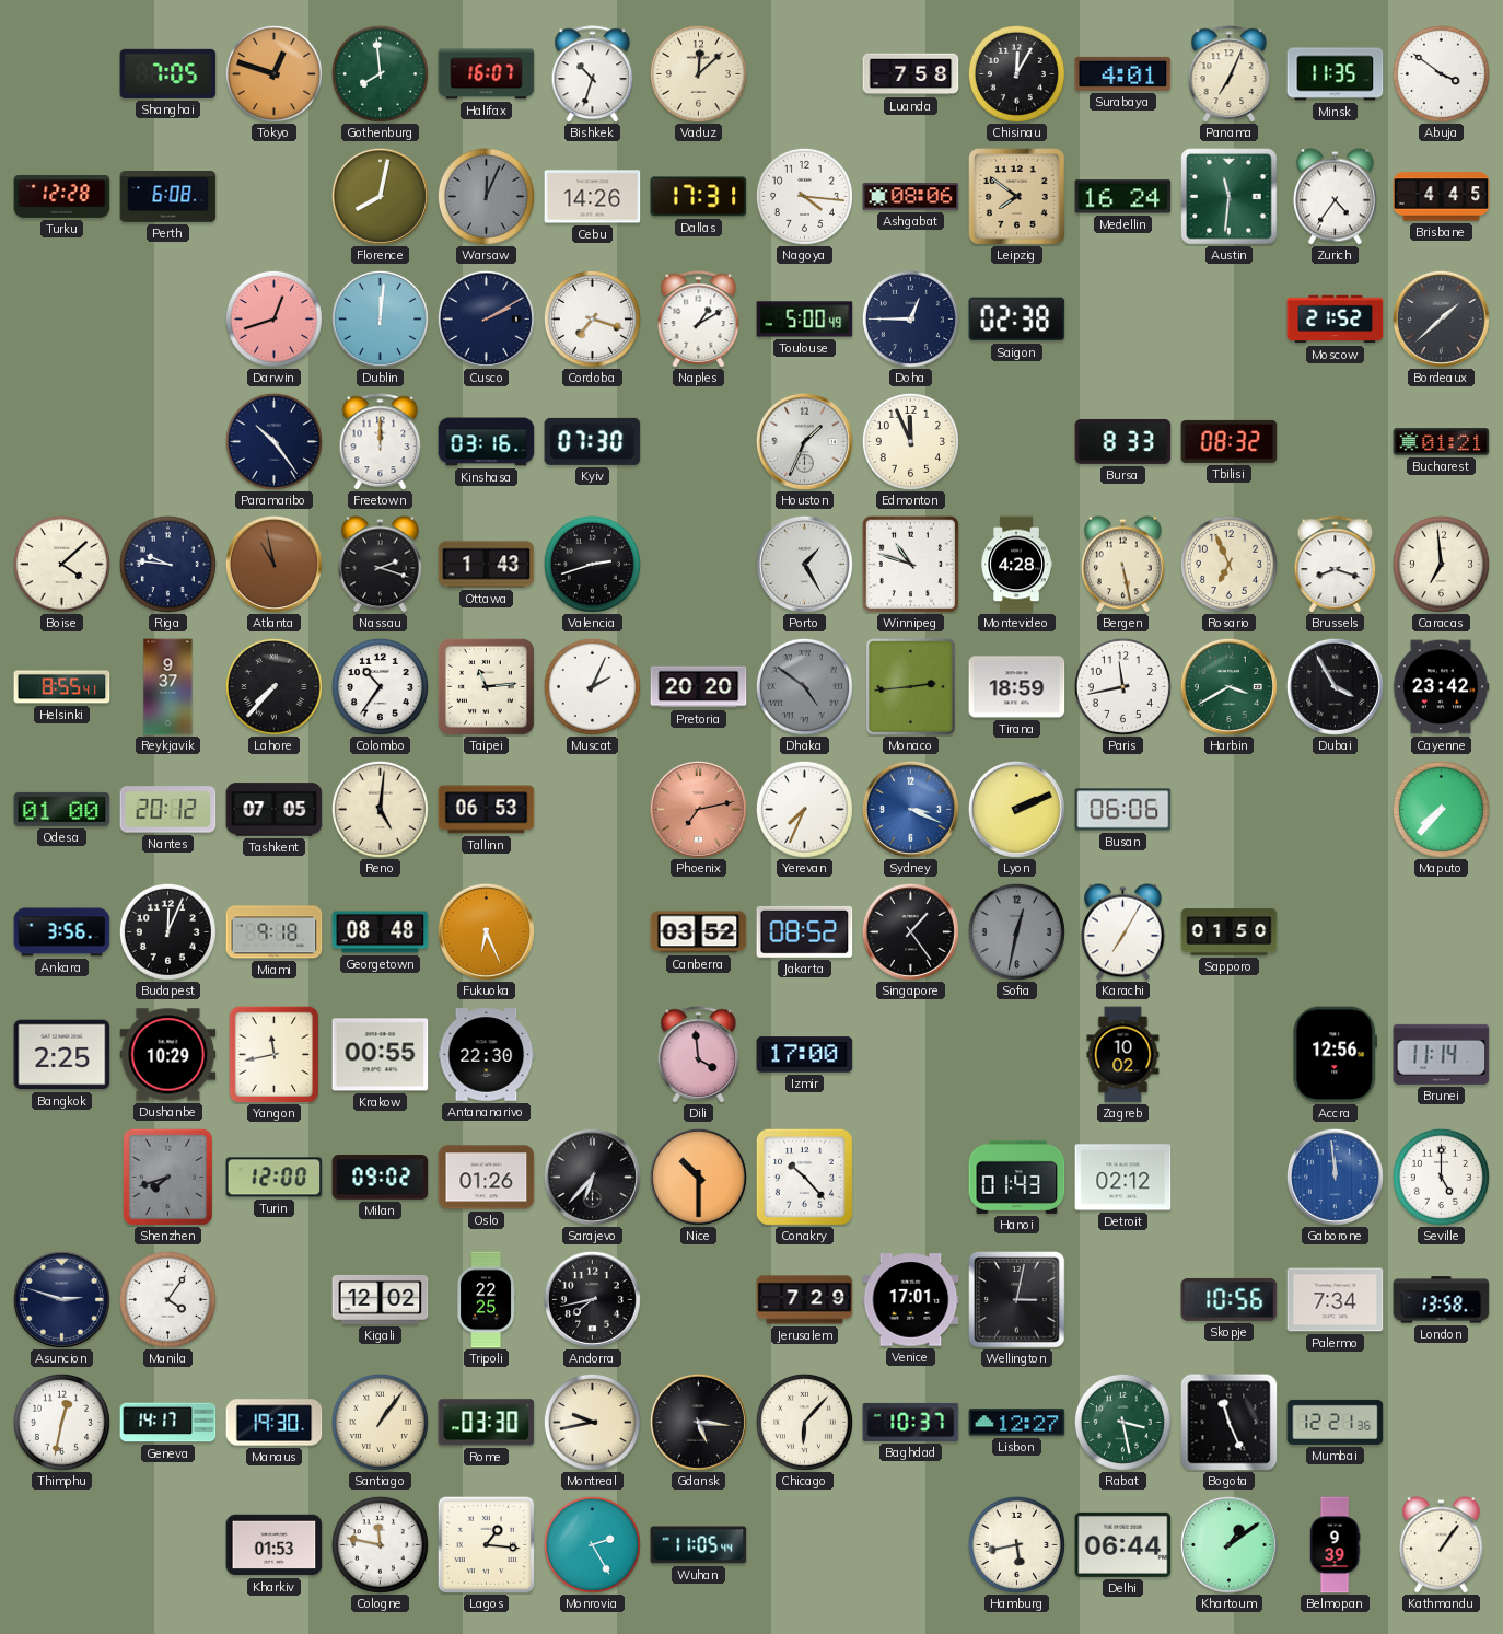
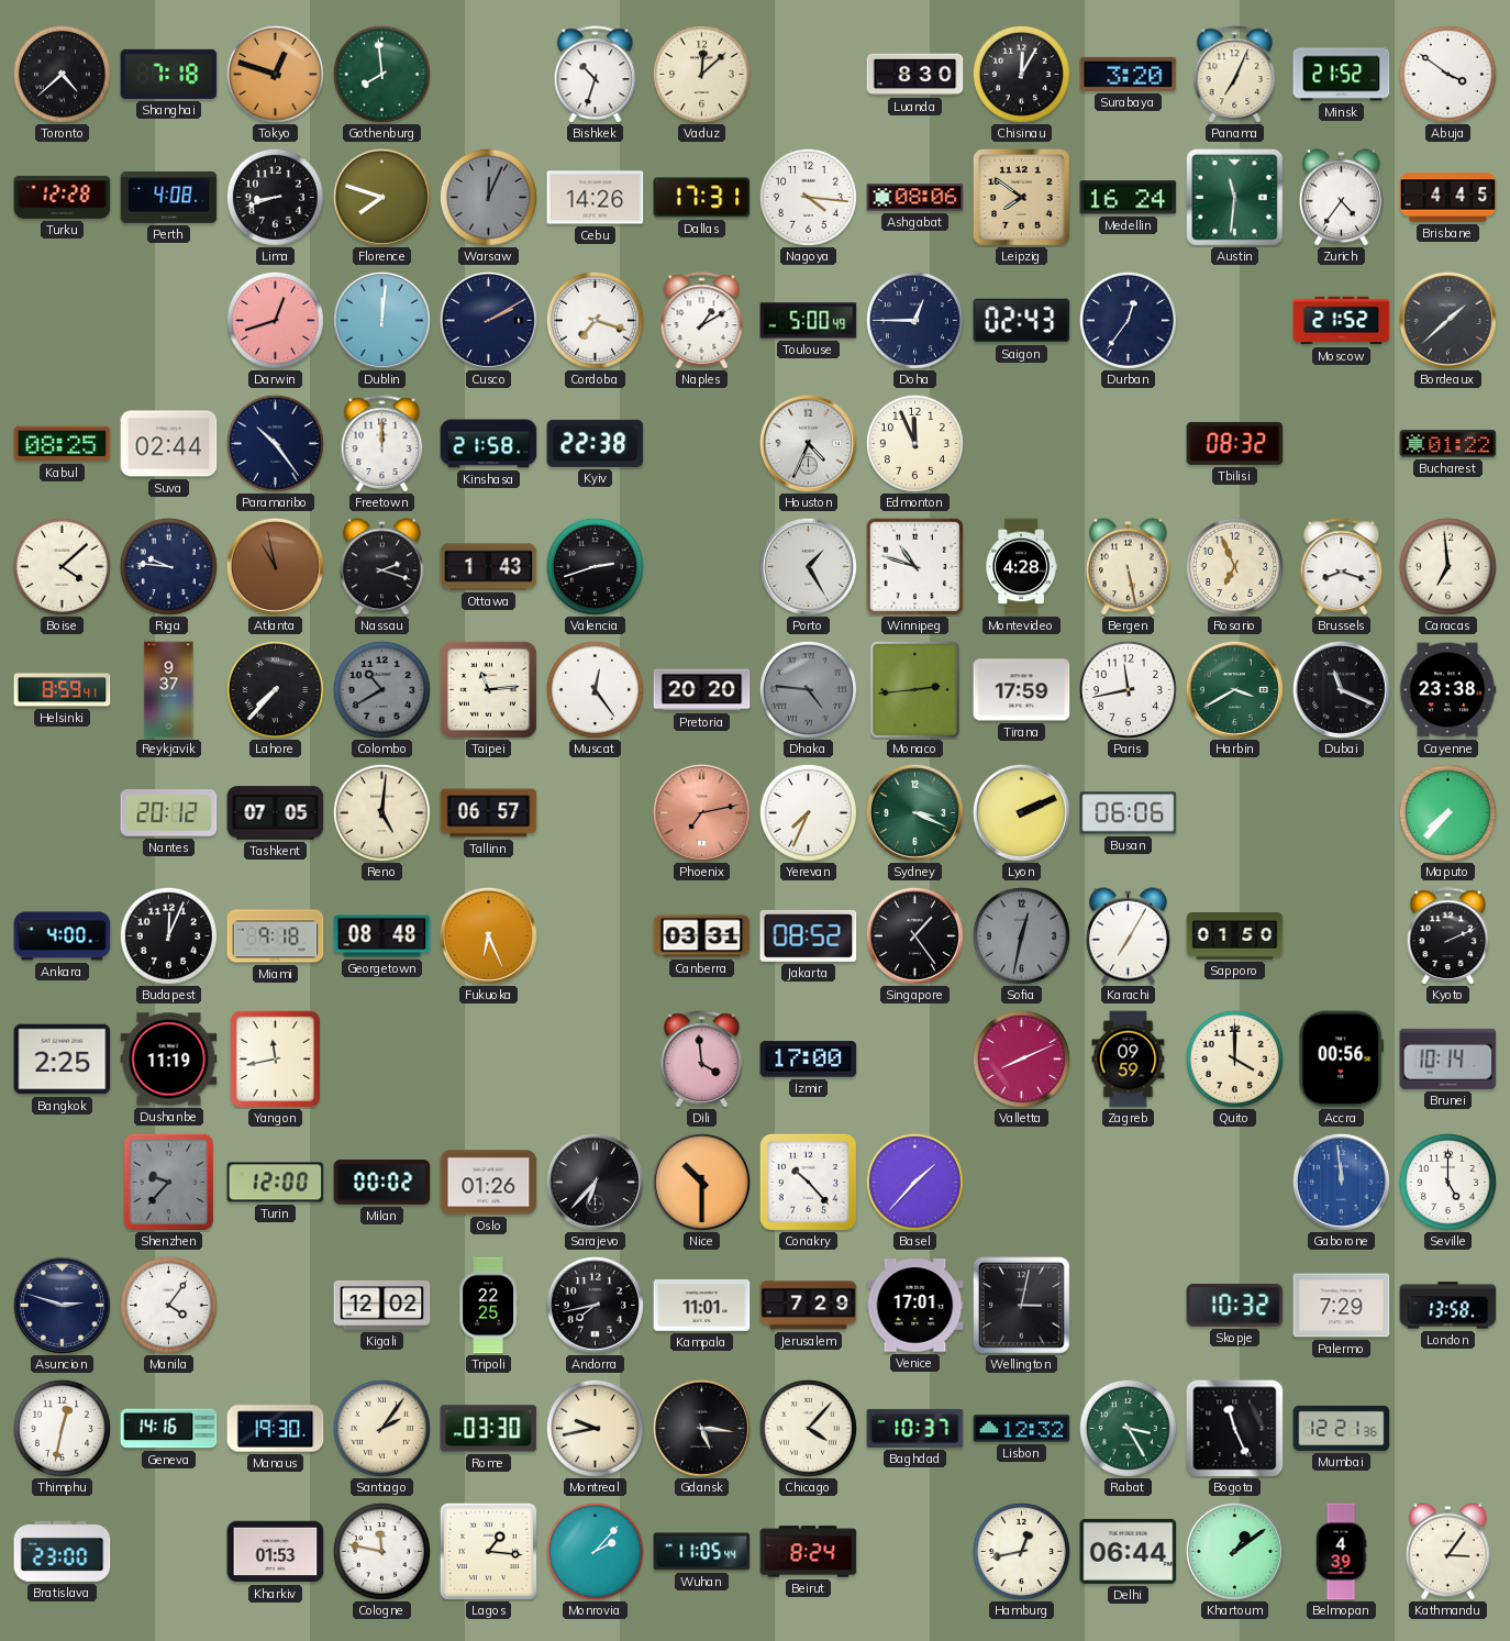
Toronto: none -> 4:38 (62, 74)
Shanghai: 7:05 -> 7:18 (169, 74)
Halifax: 16:07 -> none (487, 74)
Luanda: 7:58 -> 8:30 (915, 75)
Surabaya: 4:01 -> 3:20 (1129, 74)
Minsk: 11:35 -> 21:52 (1342, 75)
Perth: 6:08 -> 4:08 (169, 198)
Lima: none -> 8:42 (275, 197)
Florence: 8:02 -> 7:48 (381, 197)
Saigon: 02:38 -> 02:43 (1022, 321)
Durban: none -> 12:36 (1128, 320)
Kabul: none -> 08:25 (63, 444)
Suva: none -> 02:44 (169, 444)
Kinshasa: 03:16 -> 21:58 (489, 444)
Kyiv: 07:30 -> 22:38 (596, 443)
Houston: 1:34 -> 4:34 (808, 443)
Bursa: 8:33 -> none (1123, 441)
Bucharest: 01:21 -> 01:22 (1448, 444)
Helsinki: 8:55 -> 8:59 (63, 690)
Colombo: 10:36 -> 10:40 (381, 689)
Colombo dial: white -> grey (381, 689)
Muscat: 2:04 -> 12:24 (595, 689)
Dhaka: 4:51 -> 4:46 (808, 689)
Tirana: 18:59 -> 17:59 (1022, 690)
Dubai: 3:55 -> 11:19 (1341, 689)
Cayenne: 23:42 -> 23:38 (1447, 690)
Odesa: 01:00 -> none (62, 809)
Tallinn: 06:53 -> 06:57 (489, 813)
Sydney dial: blue -> green (914, 812)
Ankara: 3:56 -> 4:00 (63, 936)
Canberra: 03:52 -> 03:31 (702, 936)
Kyoto: none -> 2:11 (1448, 935)
Dushanbe: 10:29 -> 11:19 (169, 1060)
Krakow: 00:55 -> none (381, 1055)
Antananarivo: 22:30 -> none (487, 1055)
Valletta: none -> 8:11 (1021, 1058)
Zagreb: 10:02 -> 09:59 (1129, 1060)
Quito: none -> 4:00 (1234, 1058)
Accra: 12:56 -> 00:56 (1342, 1060)
Brunei: 11:14 -> 10:14 (1448, 1058)
Shenzhen: 7:42 -> 9:37 (168, 1182)
Milan: 09:02 -> 00:02 (382, 1183)
Basel: none -> 1:37 (914, 1182)
Hanoi: 01:43 -> none (1017, 1177)
Detroit: 02:12 -> none (1123, 1178)
Kampala: none -> 11:01 (702, 1306)
Skopje: 10:56 -> 10:32 (1235, 1305)
Palermo: 7:34 -> 7:29 (1342, 1306)
Geneva: 14:17 -> 14:16 (169, 1429)
Santiago: 1:06 -> 2:06 (381, 1428)
Chicago: 6:07 -> 4:07 (808, 1428)
Lisbon: 12:27 -> 12:32 (1022, 1429)
Rabat: 3:28 -> 3:25 (1128, 1428)
Bratislava: none -> 23:00 (63, 1551)
Monrovia: 2:25 -> 2:07 (595, 1551)
Beirut: none -> 8:24 (809, 1552)
Hamburg: 5:43 -> 12:43 (1021, 1551)
Belmopan: 9:39 -> 4:39 (1341, 1552)
Kathmandu: 1:06 -> 3:06 (1448, 1552)
